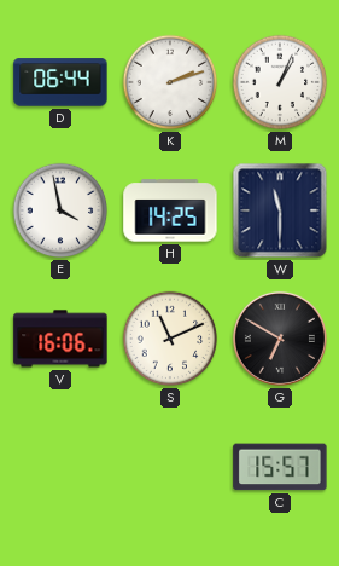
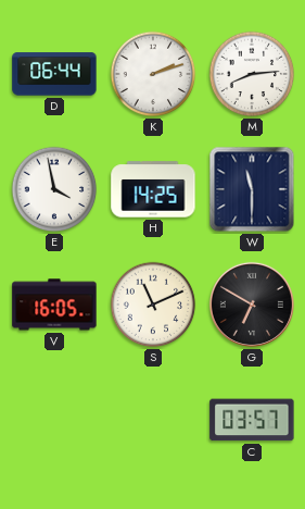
M: 1:04 -> 8:14 (252, 74)
V: 16:06 -> 16:05 (54, 305)
C: 15:57 -> 03:57 (252, 420)
